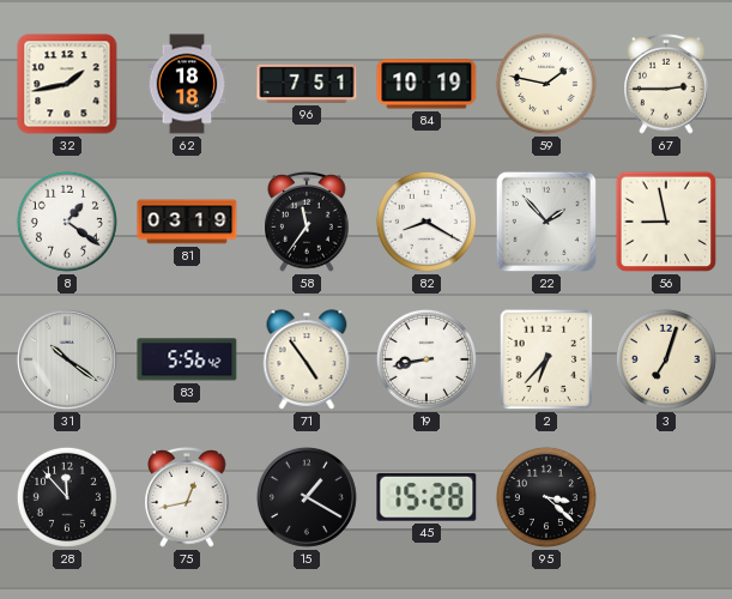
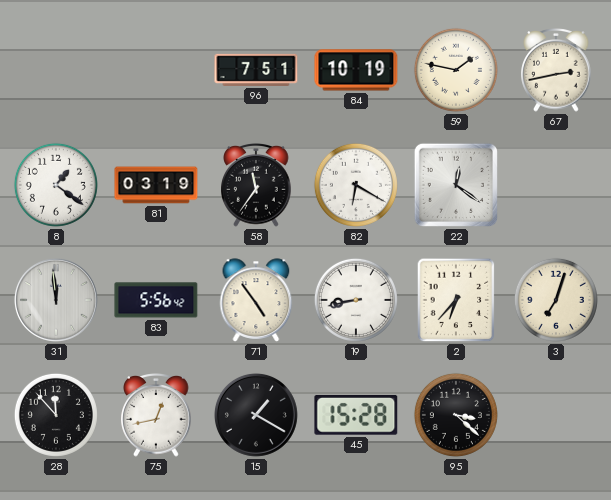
32: 1:43 -> none (67, 84)
62: 18:18 -> none (187, 84)
67: 2:45 -> 2:43 (556, 71)
82: 8:20 -> 6:20 (356, 185)
22: 1:53 -> 12:21 (456, 185)
56: 8:58 -> none (666, 222)
31: 10:21 -> 11:59 (56, 300)
